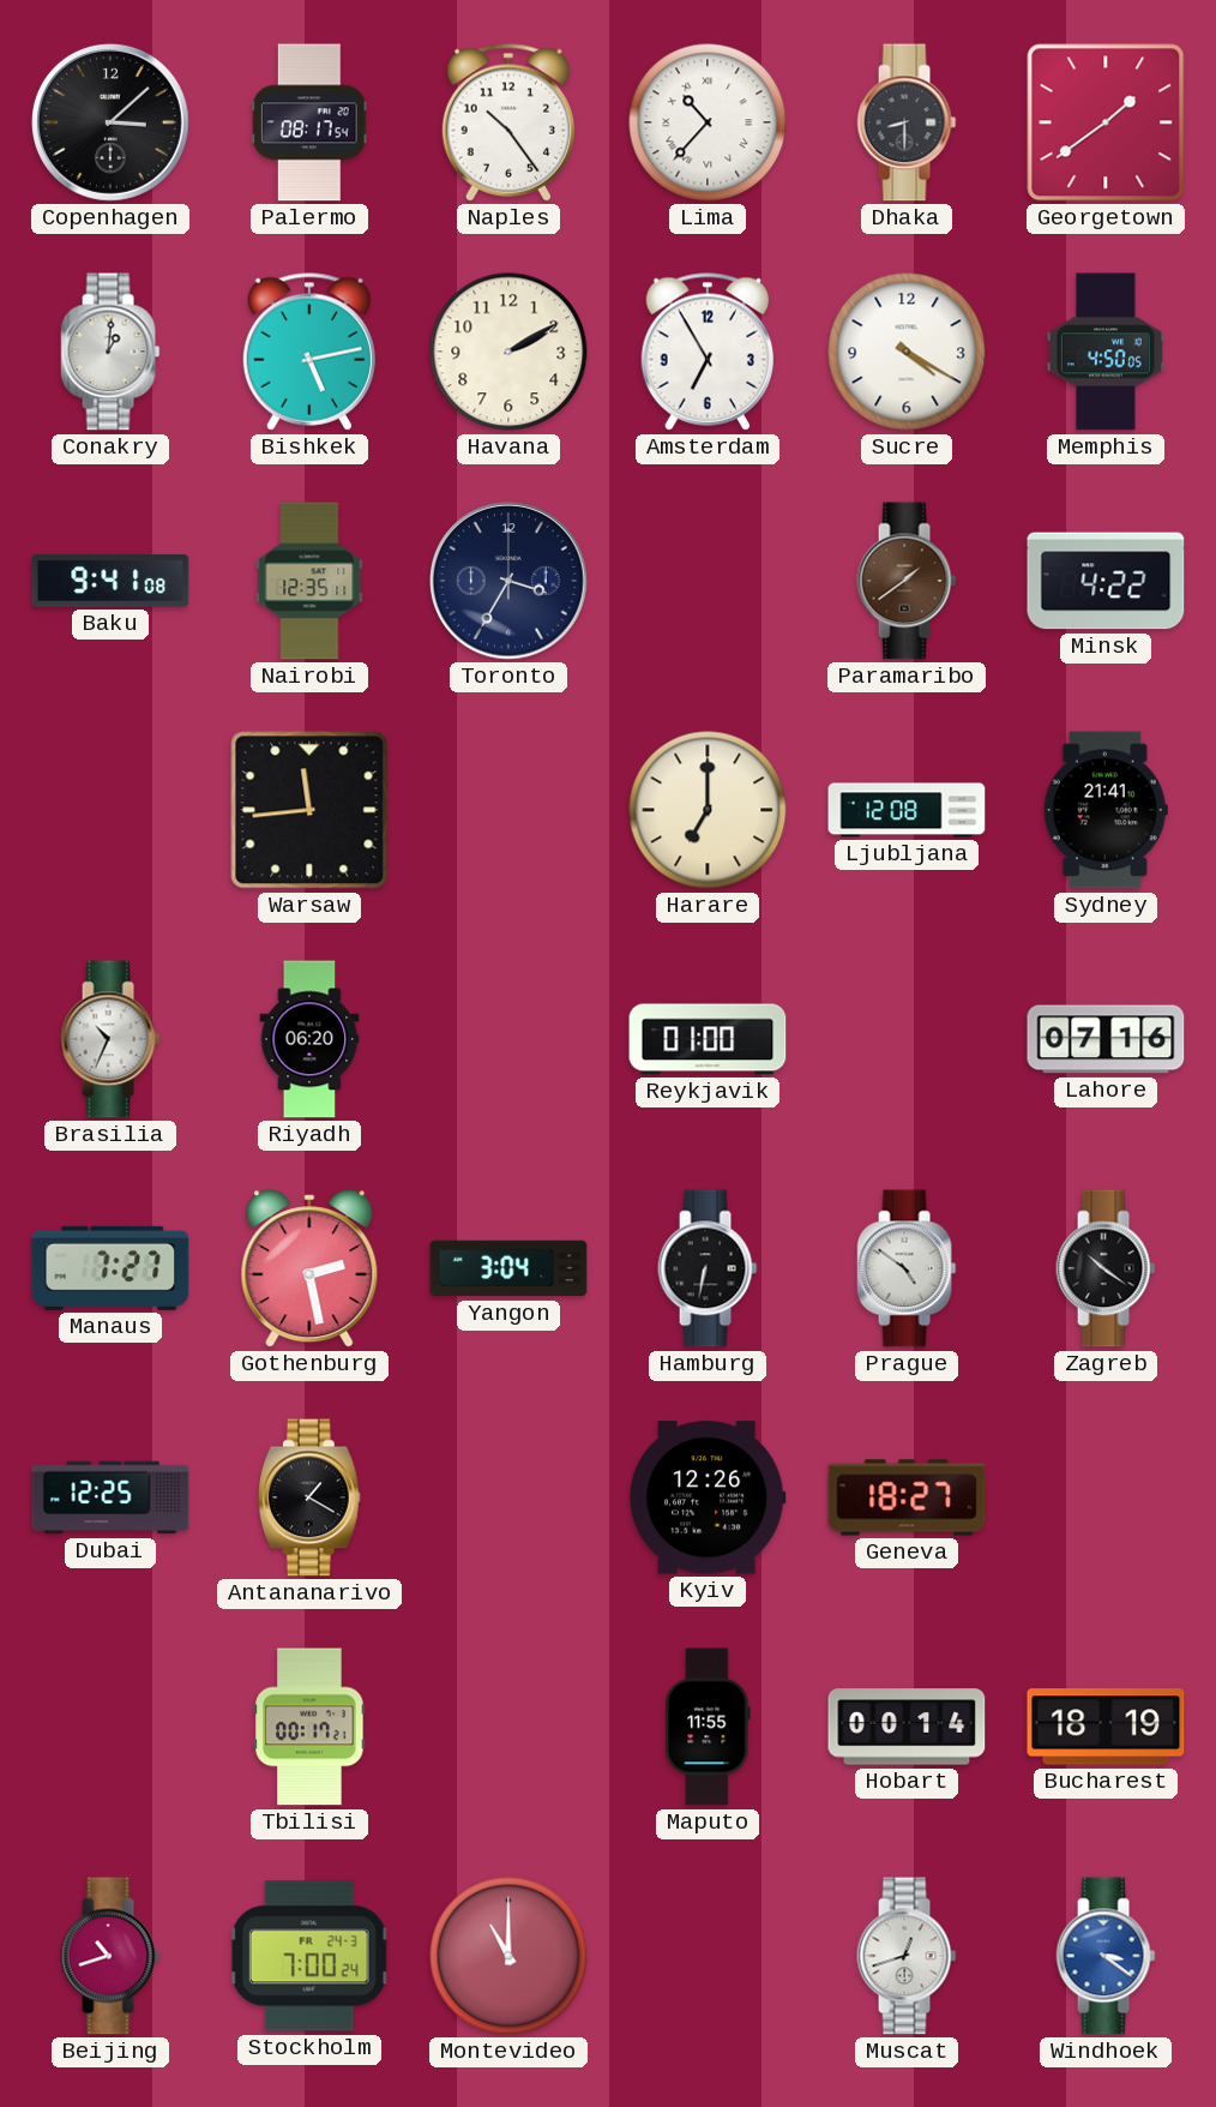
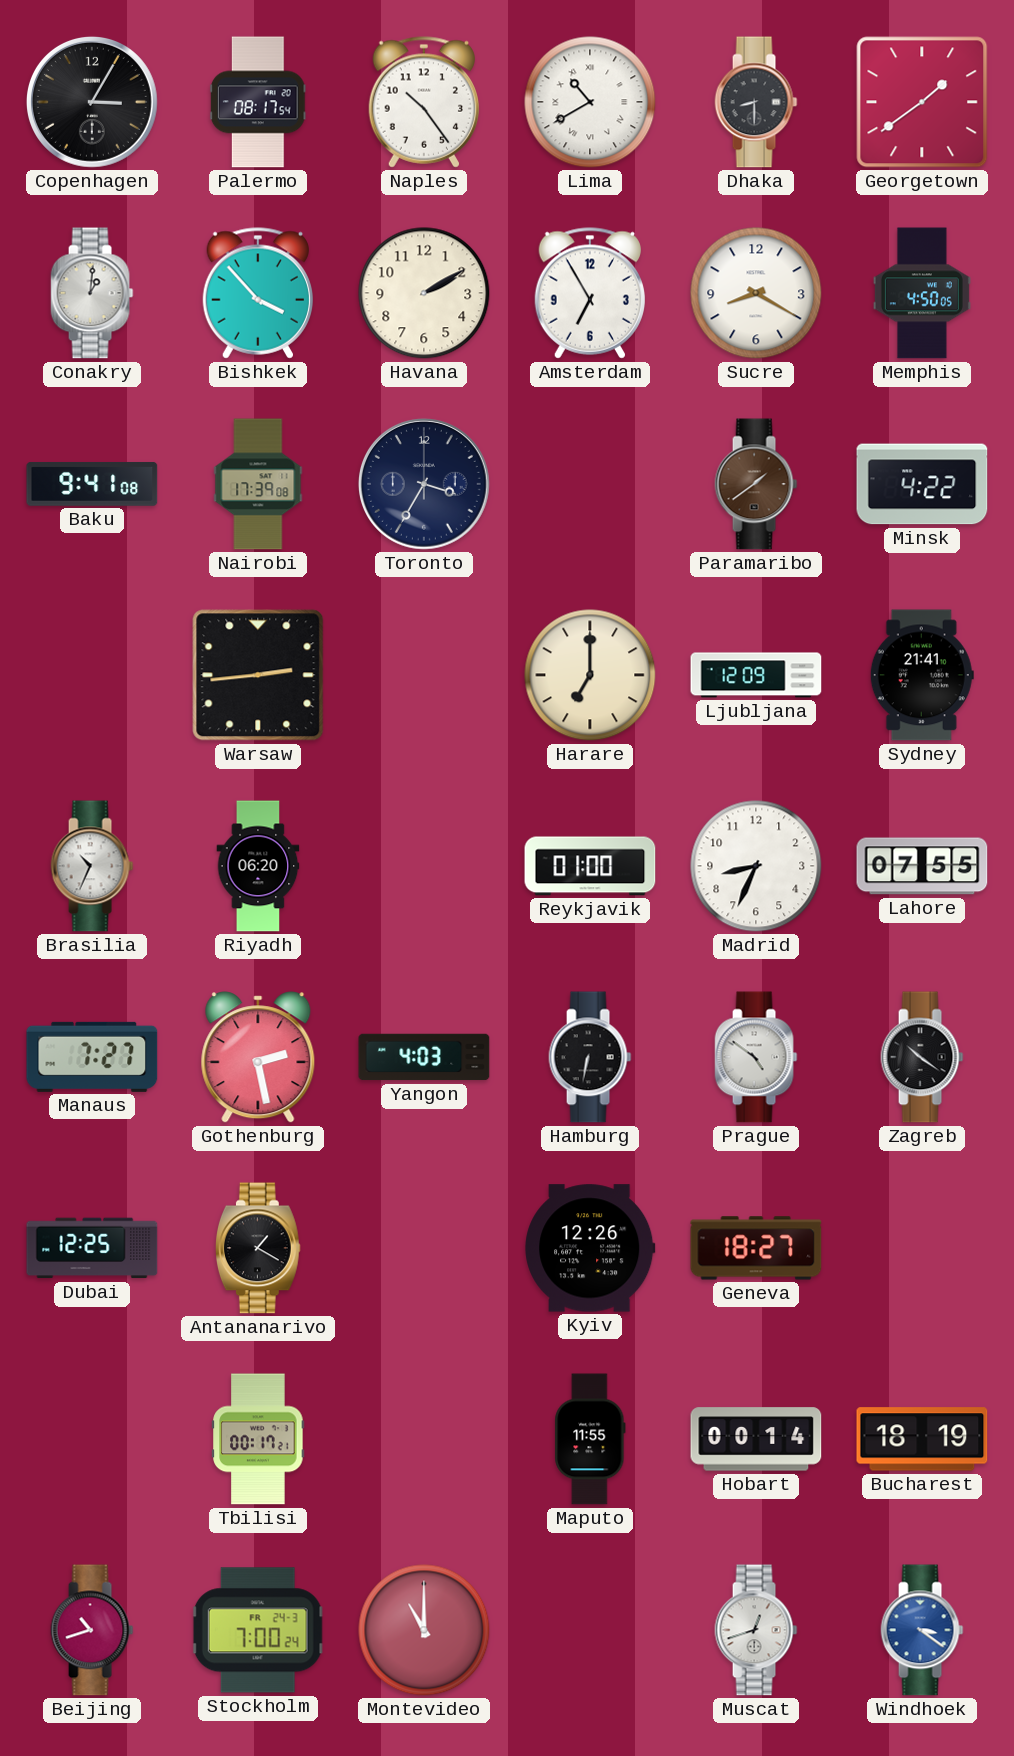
Copenhagen: 3:08 -> 3:05 (92, 102)
Lima: 10:37 -> 10:40 (590, 102)
Bishkek: 5:13 -> 3:53 (257, 293)
Sucre: 4:20 -> 8:20 (756, 293)
Nairobi: 12:35 -> 17:39 (258, 484)
Warsaw: 11:44 -> 2:44 (258, 675)
Ljubljana: 12:08 -> 12:09 (756, 675)
Madrid: none -> 8:34 (756, 866)
Lahore: 07:16 -> 07:55 (922, 866)
Yangon: 3:04 -> 4:03 (424, 1057)
